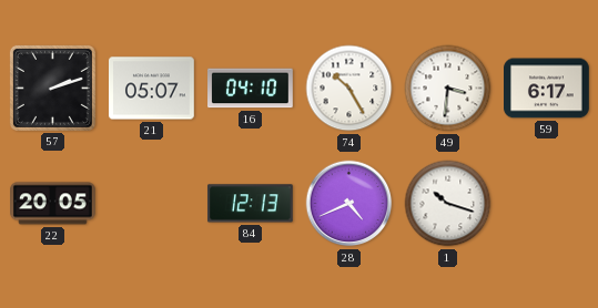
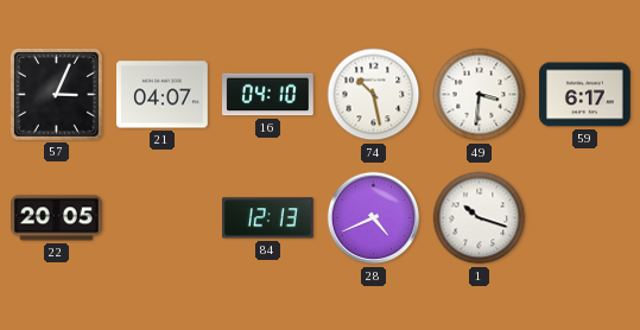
57: 2:12 -> 3:04 (56, 94)
21: 05:07 -> 04:07 (163, 95)
74: 10:25 -> 10:28 (374, 95)
